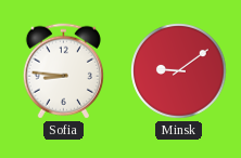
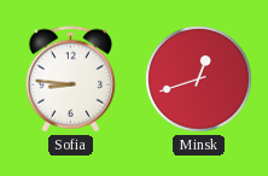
Minsk: 9:09 -> 12:42 (199, 80)
